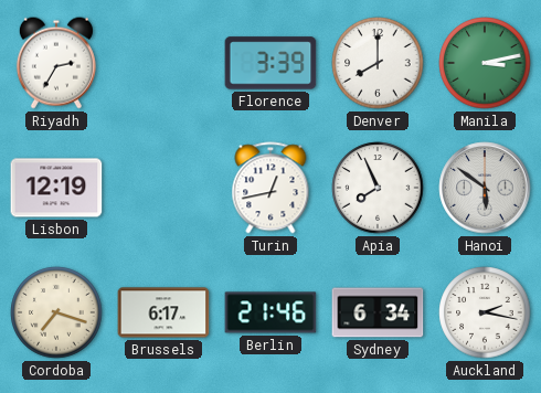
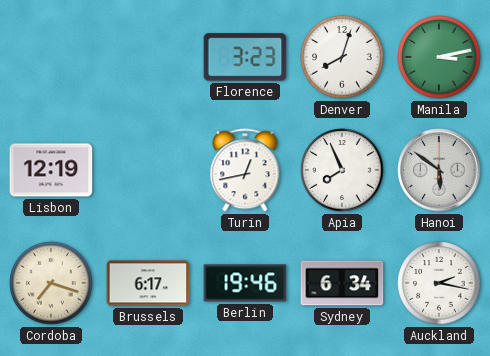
Riyadh: 2:35 -> none (56, 63)
Florence: 3:39 -> 3:23 (245, 57)
Denver: 8:00 -> 8:03 (342, 57)
Berlin: 21:46 -> 19:46 (245, 283)
